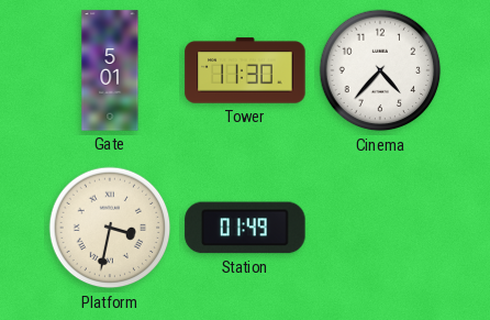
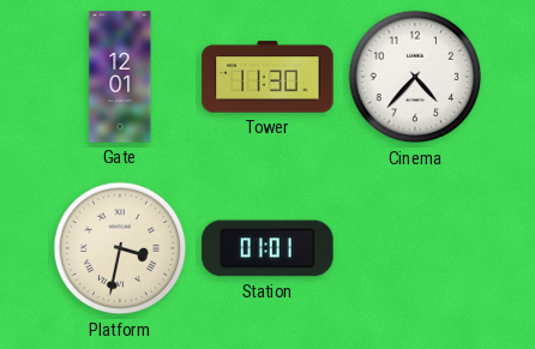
Gate: 5:01 -> 12:01 (120, 77)
Station: 01:49 -> 01:01 (267, 248)
